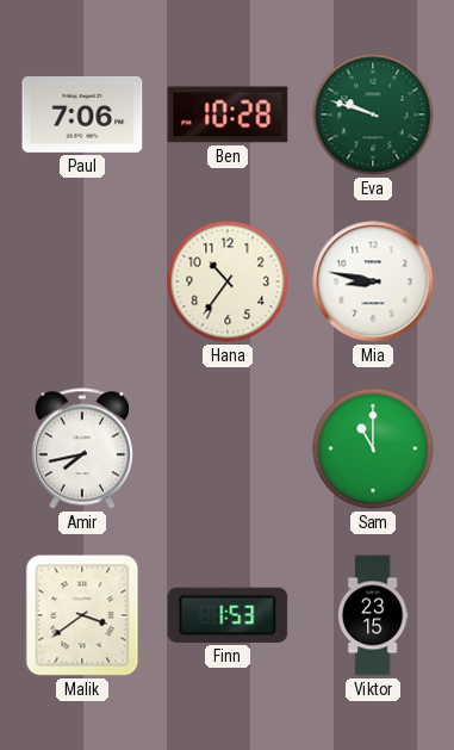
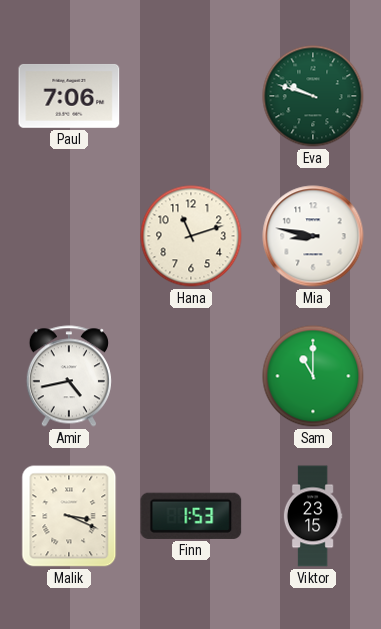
Ben: 10:28 -> none (228, 114)
Hana: 10:36 -> 11:12 (191, 236)
Amir: 7:43 -> 4:43 (69, 376)
Malik: 3:39 -> 3:19 (69, 516)
